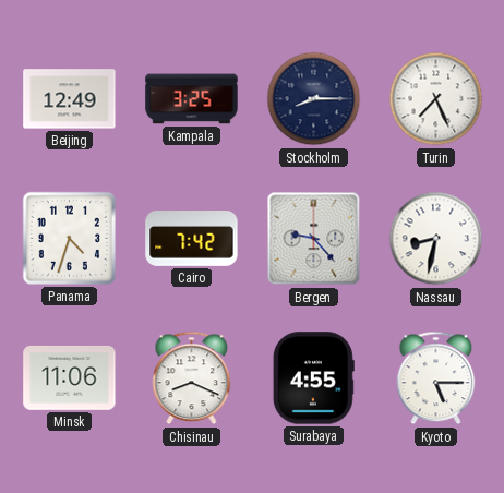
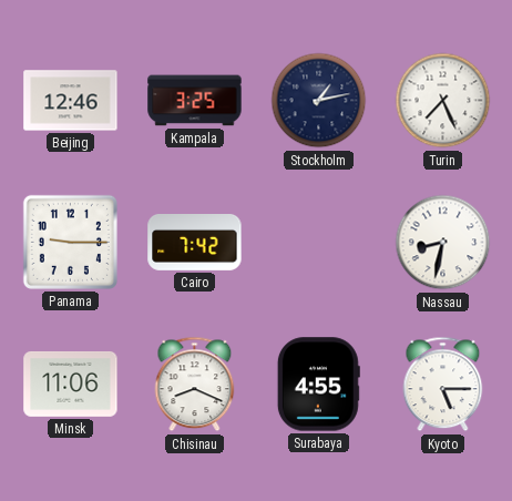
Beijing: 12:49 -> 12:46 (71, 101)
Stockholm: 8:15 -> 1:13 (319, 101)
Panama: 4:33 -> 9:15 (70, 242)
Bergen: 9:23 -> none (314, 239)
